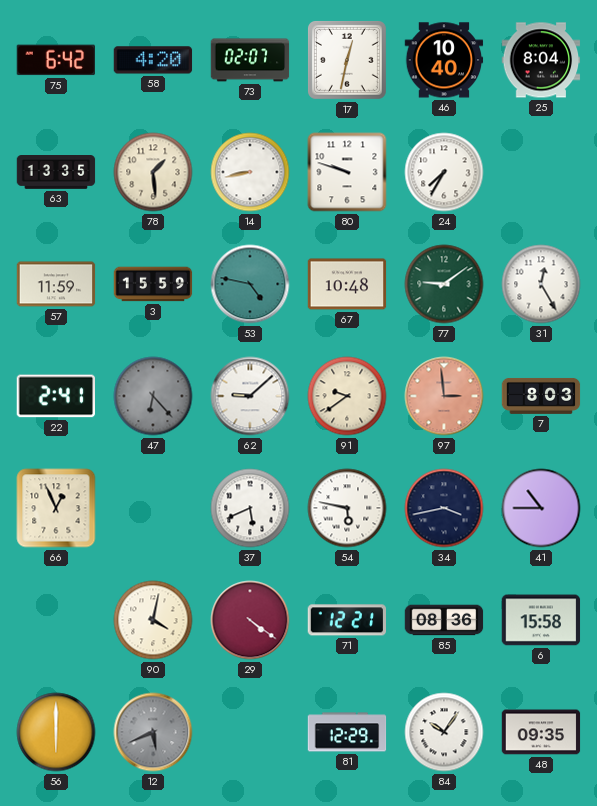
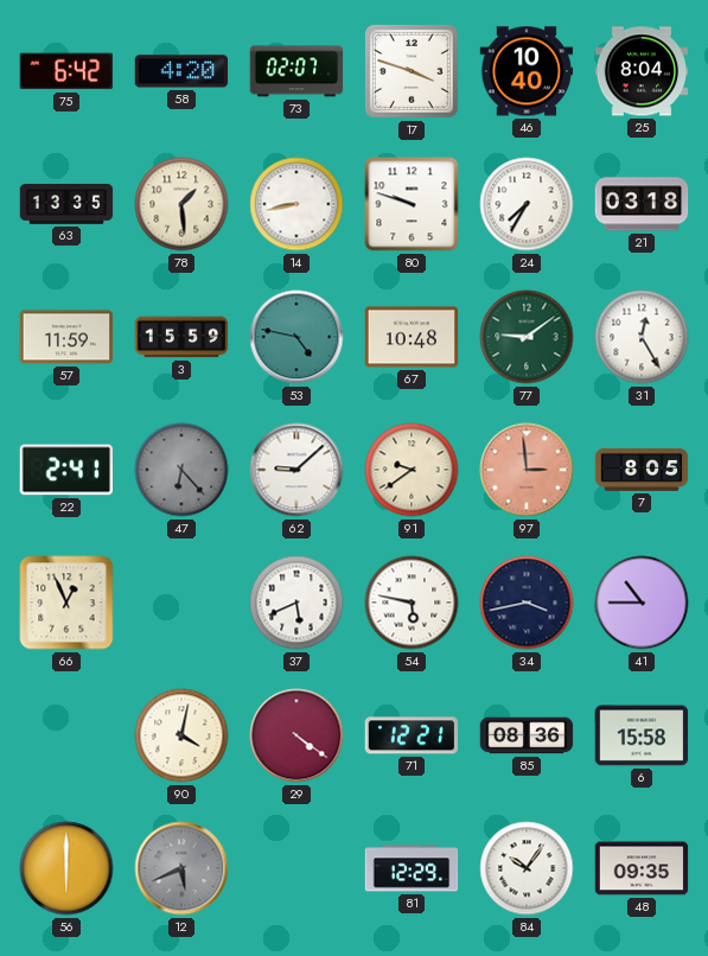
17: 12:32 -> 3:48 (412, 71)
21: none -> 03:18 (642, 204)
7: 8:03 -> 8:05 (642, 470)
